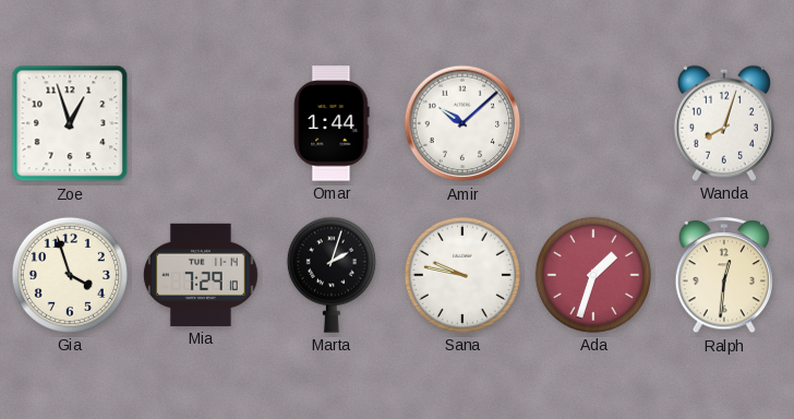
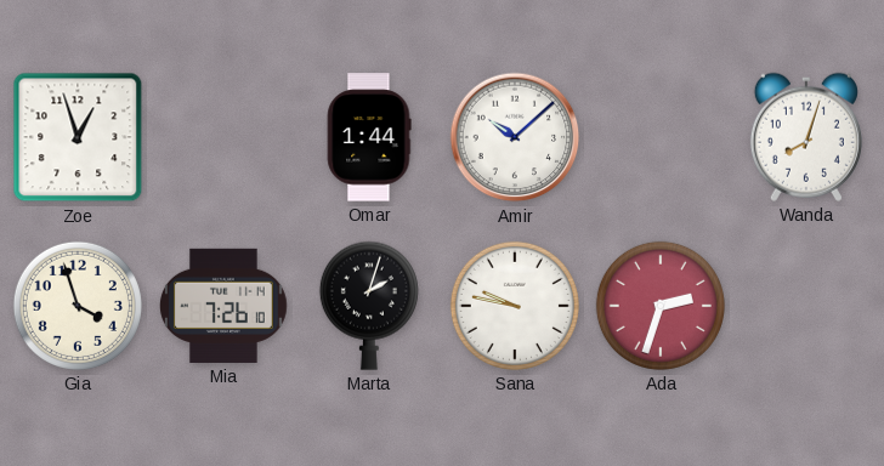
Mia: 7:29 -> 7:26 (225, 306)
Ada: 1:33 -> 2:33 (661, 306)
Ralph: 12:31 -> none (723, 276)
